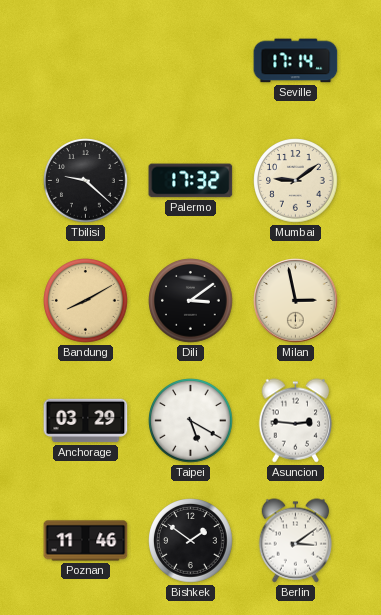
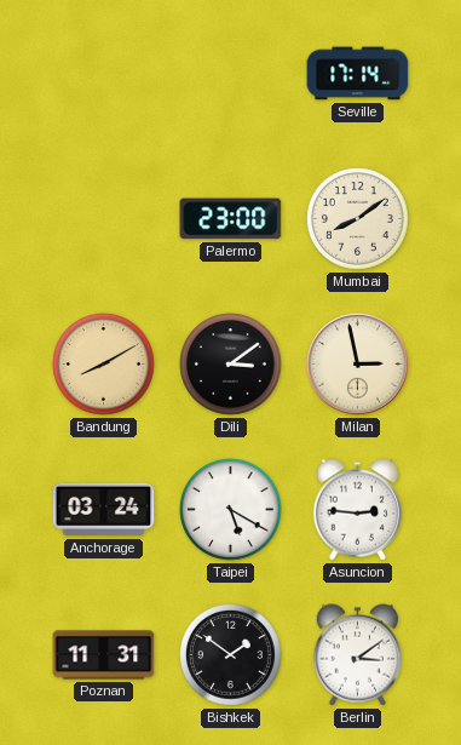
Tbilisi: 9:22 -> none (86, 181)
Palermo: 17:32 -> 23:00 (231, 219)
Mumbai: 9:09 -> 8:09 (358, 219)
Anchorage: 03:29 -> 03:24 (104, 510)
Poznan: 11:46 -> 11:31 (104, 655)
